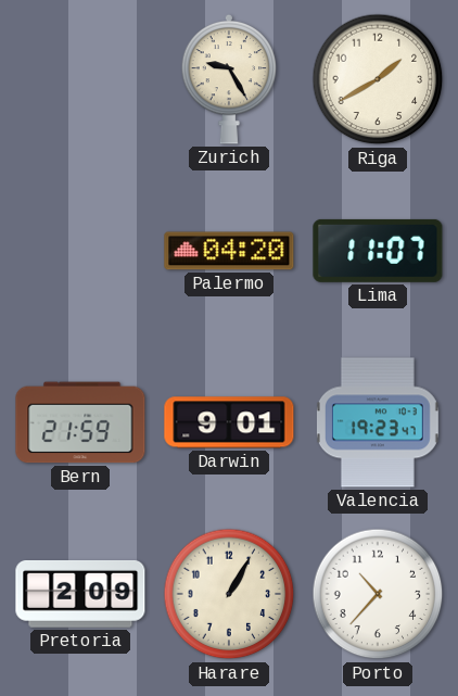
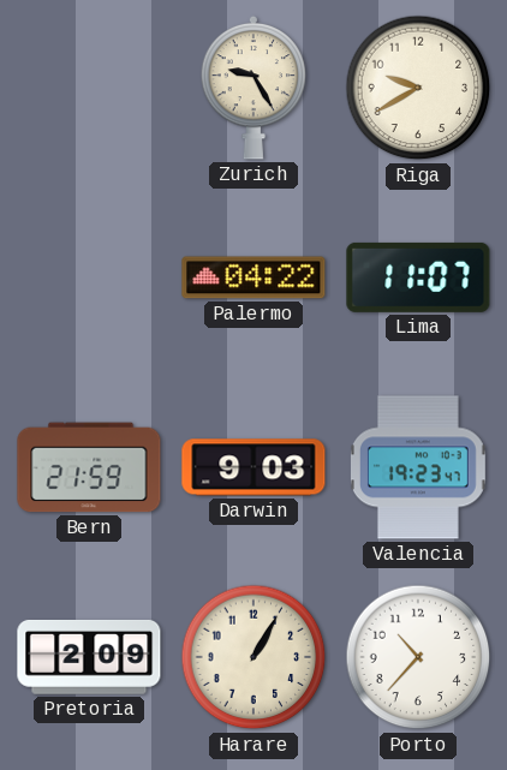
Riga: 1:40 -> 9:40 (418, 88)
Palermo: 04:20 -> 04:22 (253, 277)
Darwin: 9:01 -> 9:03 (253, 467)
